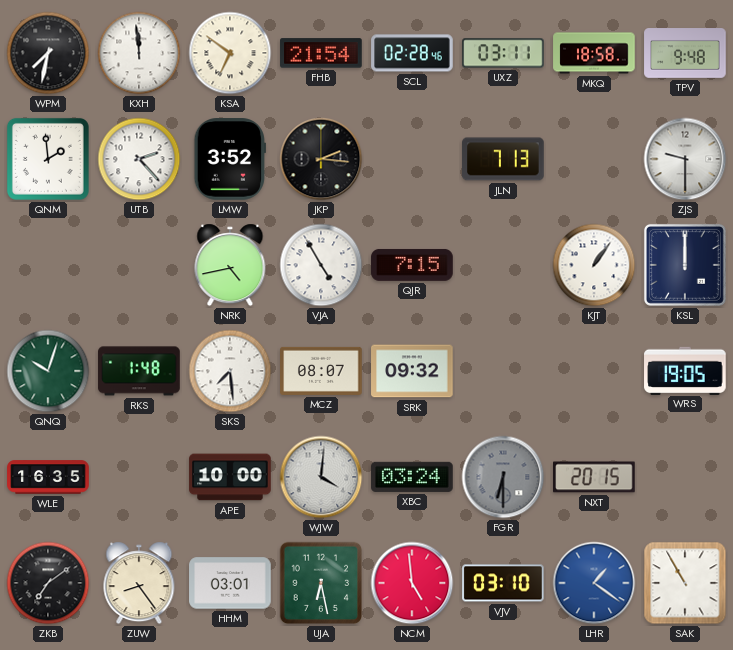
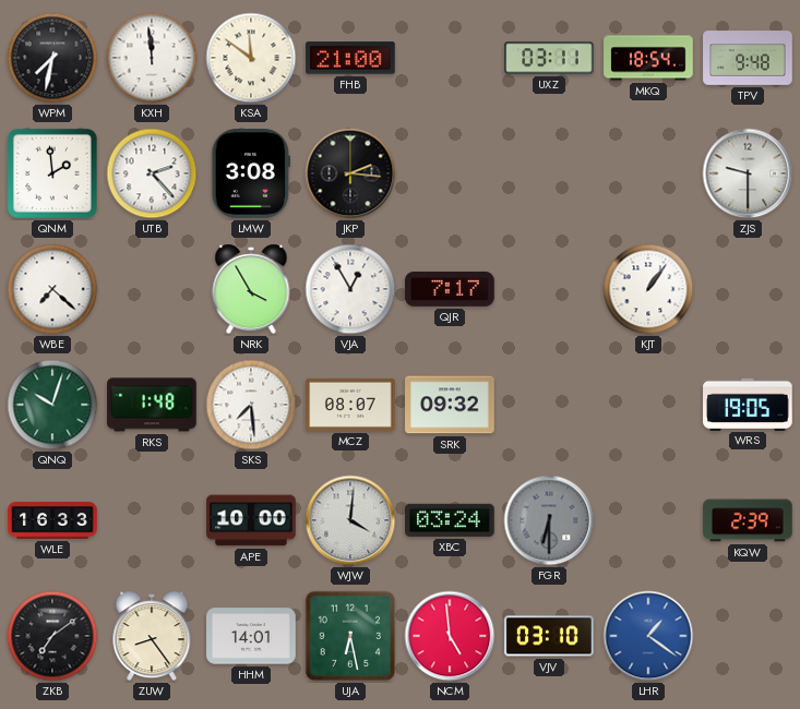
KSA: 6:51 -> 11:51 (251, 58)
FHB: 21:54 -> 21:00 (350, 58)
SCL: 02:28 -> none (412, 53)
MKQ: 18:58 -> 18:54 (648, 58)
LMW: 3:52 -> 3:08 (250, 173)
JLN: 7:13 -> none (503, 159)
WBE: none -> 7:22 (52, 289)
NRK: 4:43 -> 3:55 (251, 289)
VJA: 4:55 -> 12:55 (350, 289)
QJR: 7:15 -> 7:17 (450, 289)
KSL: 12:00 -> none (685, 265)
WLE: 16:35 -> 16:33 (52, 520)
NXT: 20:15 -> none (594, 477)
KQW: none -> 2:39 (748, 520)
HHM: 03:01 -> 14:01 (251, 636)
SAK: 10:55 -> none (685, 583)
